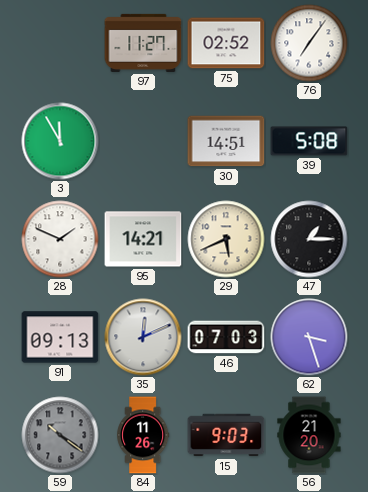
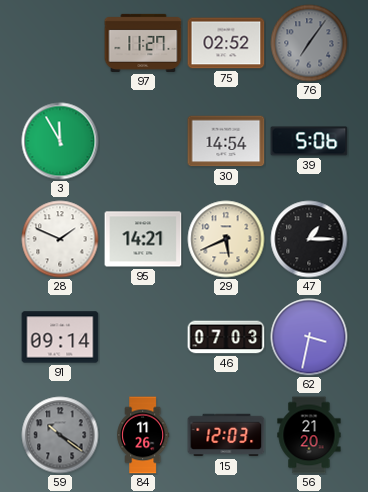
76 dial: white -> grey (309, 43)
30: 14:51 -> 14:54 (226, 141)
39: 5:08 -> 5:06 (309, 141)
91: 09:13 -> 09:14 (60, 337)
35: 12:11 -> none (143, 337)
62: 3:27 -> 3:32 (309, 337)
15: 9:03 -> 12:03 (226, 435)
